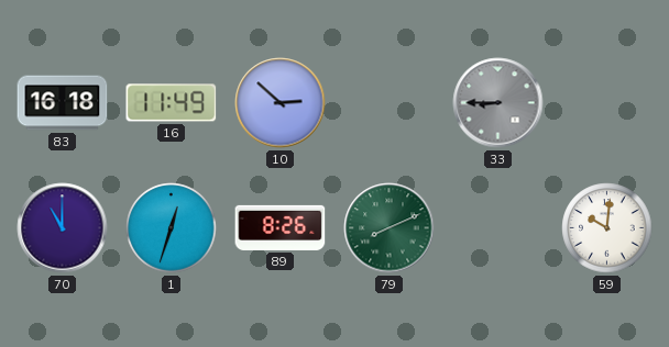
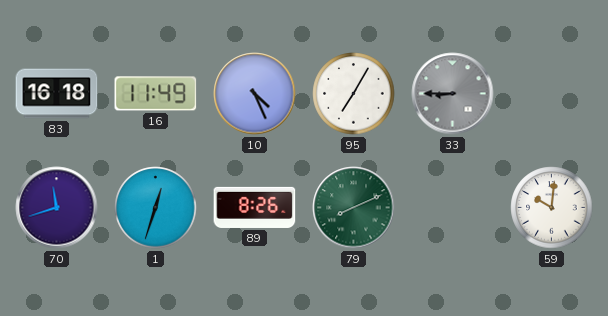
10: 2:52 -> 4:26 (255, 94)
95: none -> 7:05 (354, 94)
70: 11:00 -> 11:42 (57, 208)
